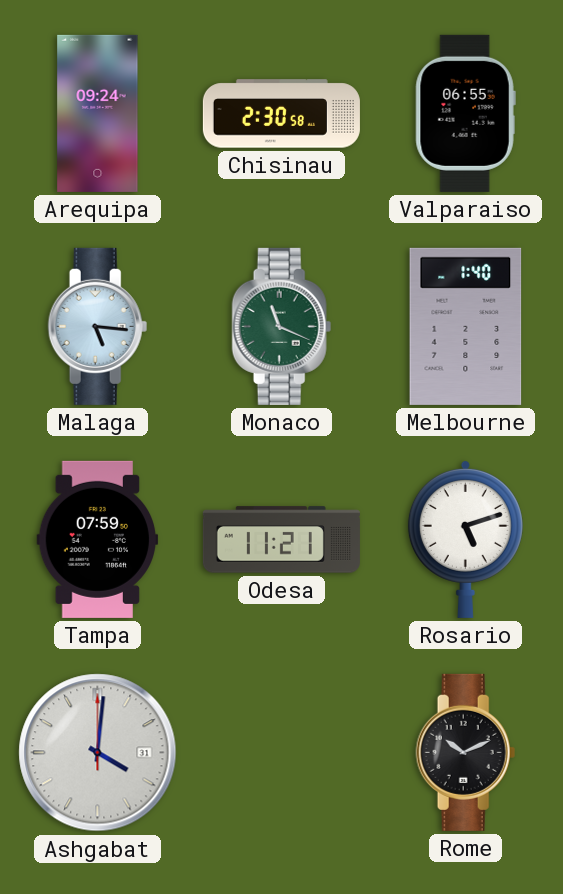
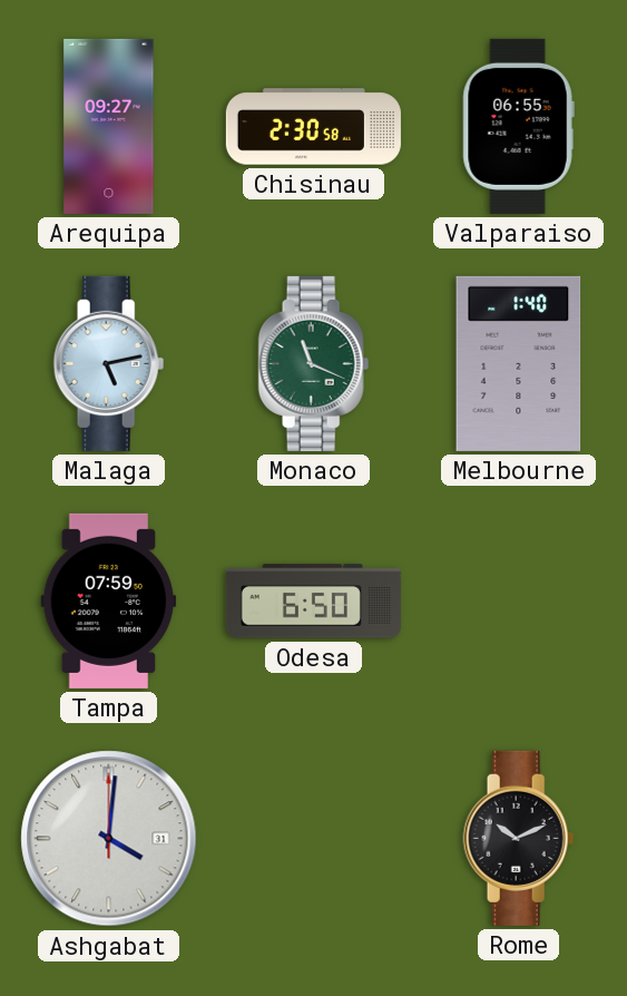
Arequipa: 09:24 -> 09:27 (109, 126)
Malaga: 5:16 -> 5:13 (109, 363)
Odesa: 11:21 -> 6:50 (313, 602)
Rosario: 5:12 -> none (465, 539)
